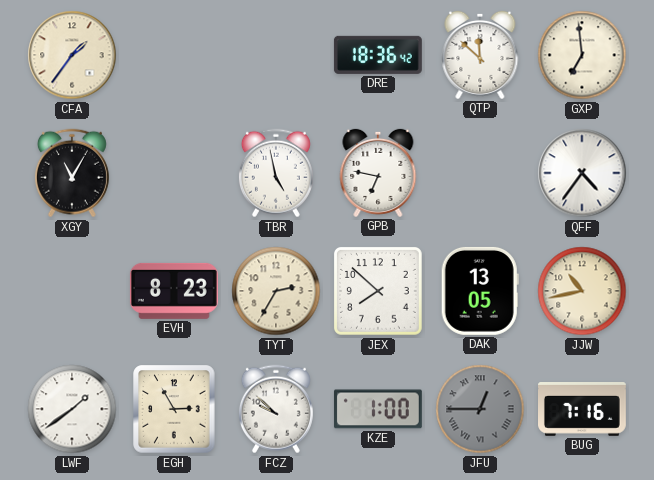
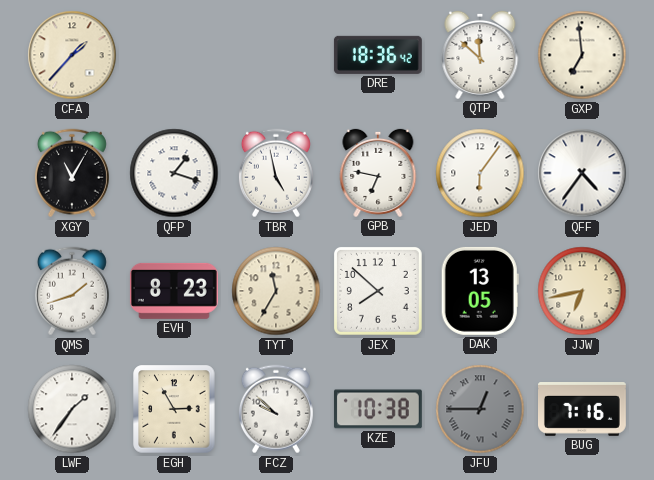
CFA: 1:36 -> 1:37 (72, 55)
QFP: none -> 1:18 (174, 173)
JED: none -> 6:06 (480, 173)
QMS: none -> 1:42 (72, 291)
TYT: 2:35 -> 11:35 (276, 291)
JJW: 10:43 -> 6:43 (582, 291)
LWF: 1:39 -> 1:36 (72, 409)
KZE: 1:00 -> 10:38 (378, 409)
